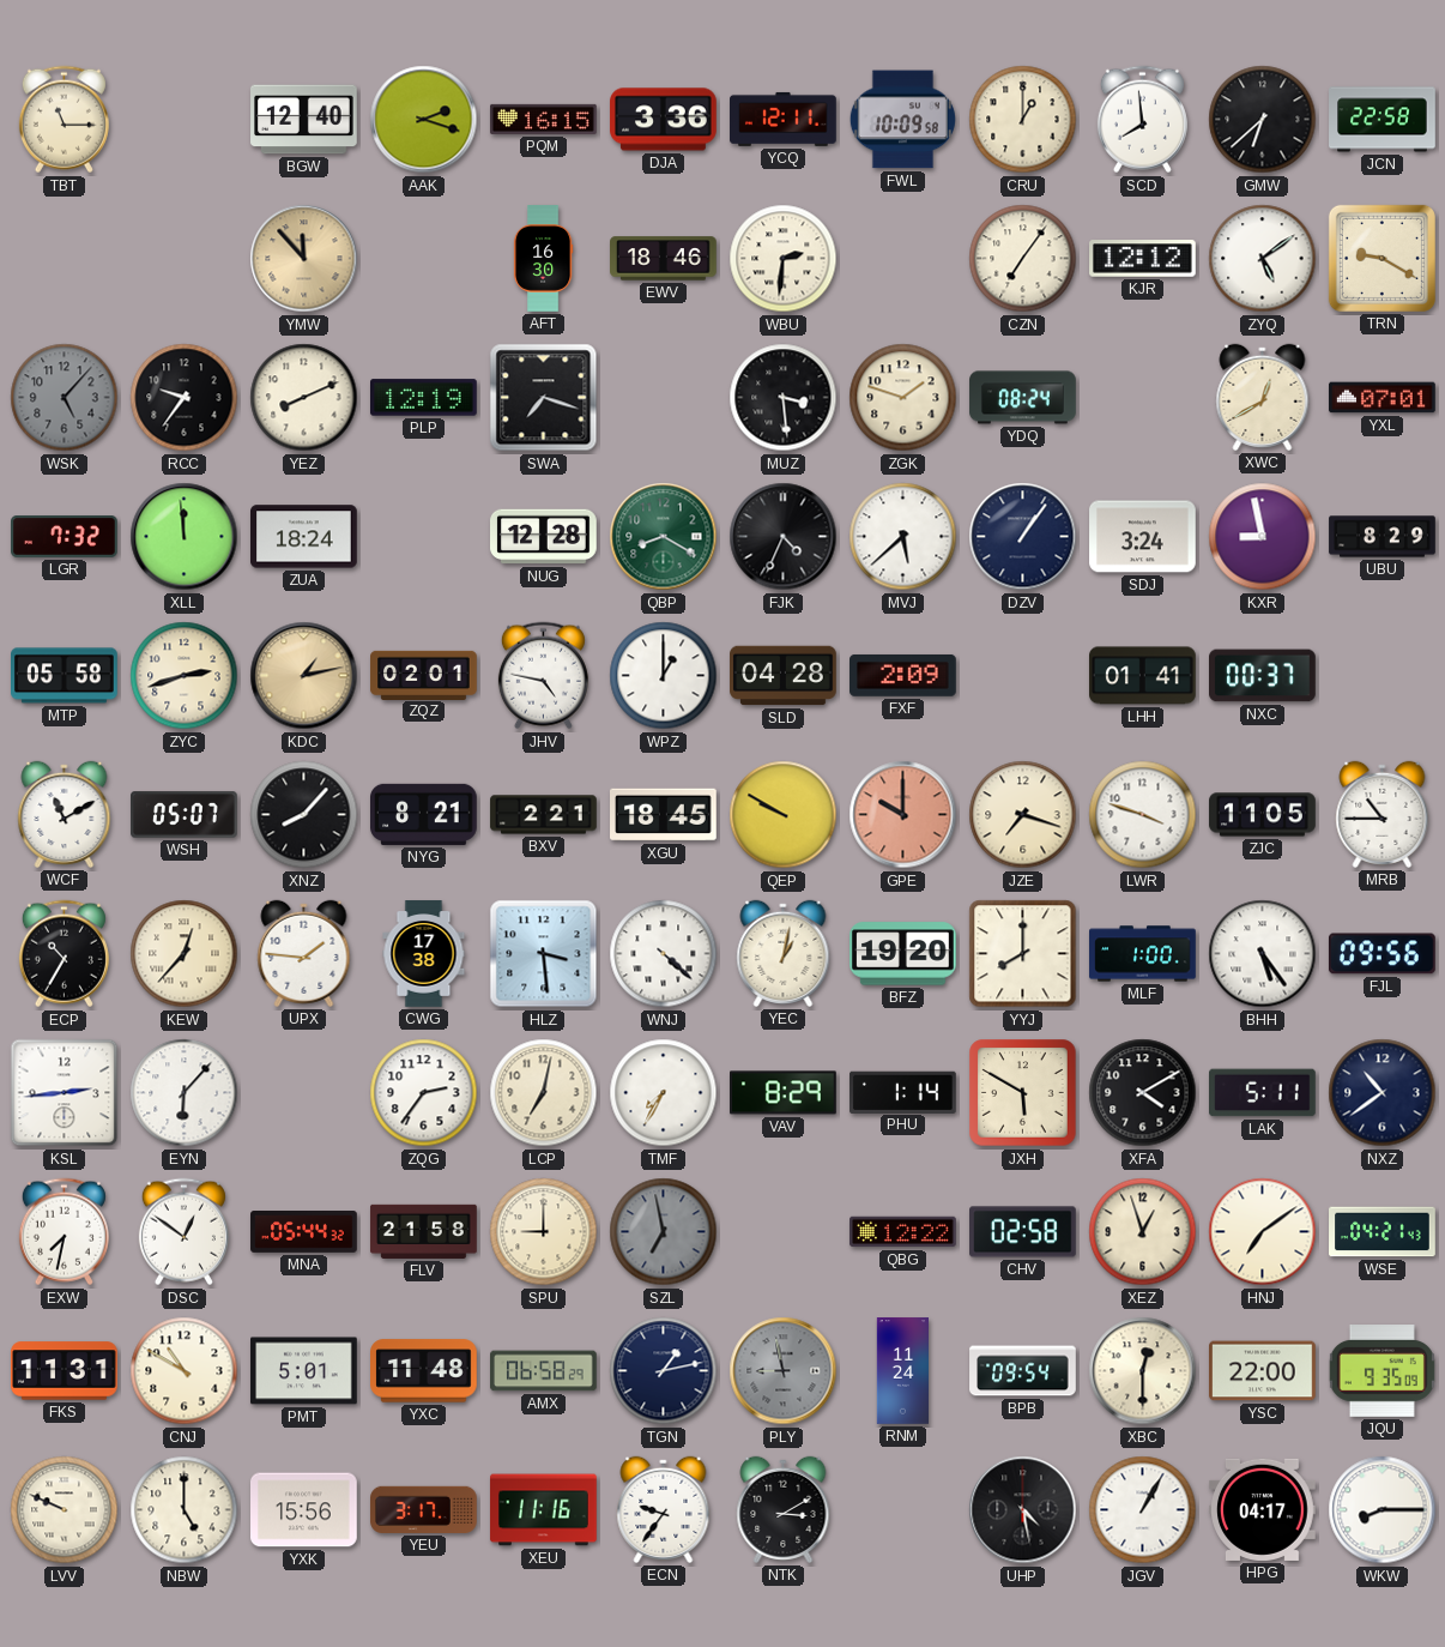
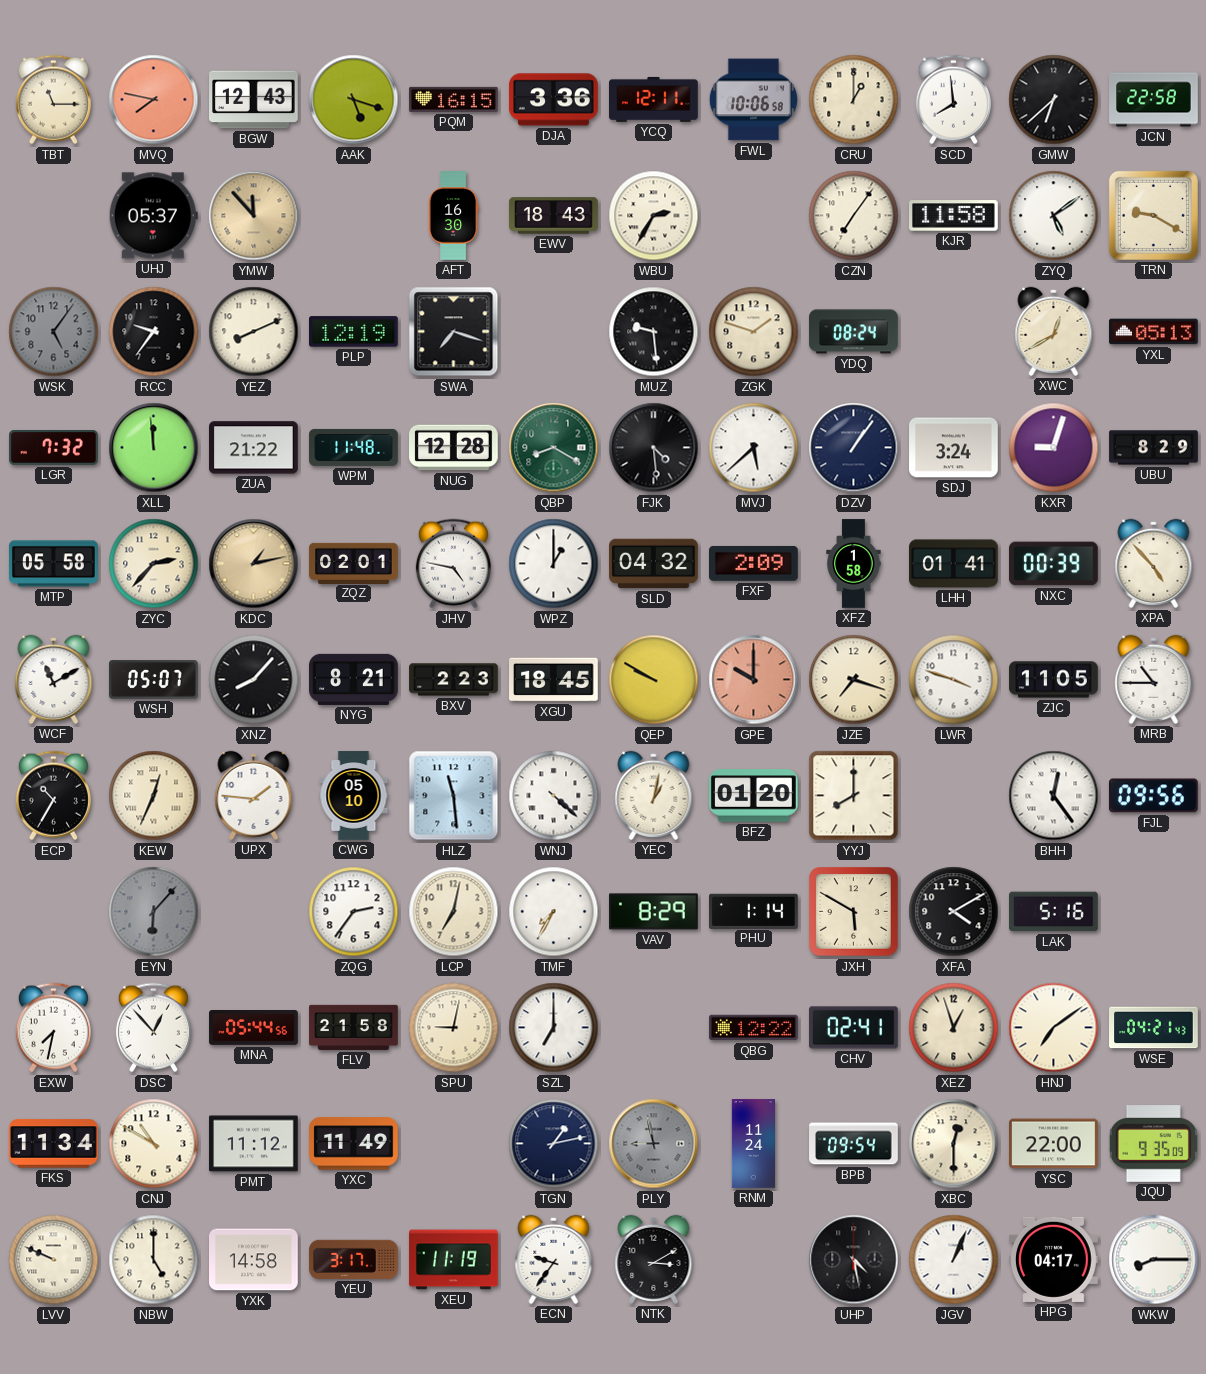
MVQ: none -> 7:47 (154, 100)
BGW: 12:40 -> 12:43 (254, 100)
AAK: 2:18 -> 5:18 (354, 100)
FWL: 10:09 -> 10:06 (753, 100)
UHJ: none -> 05:37 (153, 216)
EWV: 18:46 -> 18:43 (554, 216)
WBU: 2:31 -> 2:35 (654, 216)
KJR: 12:12 -> 11:58 (954, 216)
WSK: 5:07 -> 5:06 (54, 332)
MUZ: 3:29 -> 9:29 (654, 332)
YXL: 07:01 -> 05:13 (1154, 332)
ZUA: 18:24 -> 21:22 (254, 448)
WPM: none -> 11:48 (354, 447)
FJK: 4:34 -> 4:29 (654, 448)
KXR: 8:58 -> 9:03 (1054, 448)
ZYC: 2:42 -> 2:37 (154, 564)
SLD: 04:28 -> 04:32 (654, 564)
XFZ: none -> 1:58 (854, 564)
NXC: 00:37 -> 00:39 (1054, 564)
XPA: none -> 4:53 (1154, 563)
BXV: 2:21 -> 2:23 (454, 680)
KEW: 12:37 -> 12:34 (154, 796)
CWG: 17:38 -> 05:10 (354, 796)
HLZ: 3:29 -> 11:29 (454, 796)
BFZ: 19:20 -> 01:20 (754, 796)
MLF: 1:00 -> none (1143, 954)
BHH: 5:24 -> 12:24 (1054, 796)
KSL: 2:44 -> none (65, 1093)
EYN dial: white -> grey (154, 912)
LAK: 5:11 -> 5:16 (1054, 912)
NXZ: 10:39 -> none (1383, 1093)
DSC: 12:51 -> 12:53 (153, 1028)
MNA: 05:44:32 -> 05:44:56 (254, 1028)
SPU: 9:00 -> 9:02 (454, 1028)
SZL: 6:58 -> 7:00 (554, 1028)
SZL dial: grey -> white (554, 1028)
CHV: 02:58 -> 02:41 (854, 1028)
FKS: 11:31 -> 11:34 (54, 1144)
PMT: 5:01 -> 11:12 (254, 1144)
YXC: 11:48 -> 11:49 (354, 1144)
AMX: 06:58 -> none (544, 1371)
YXK: 15:56 -> 14:58 (254, 1260)
XEU: 11:16 -> 11:19 (454, 1260)
JGV: 1:05 -> 1:04 (954, 1260)
